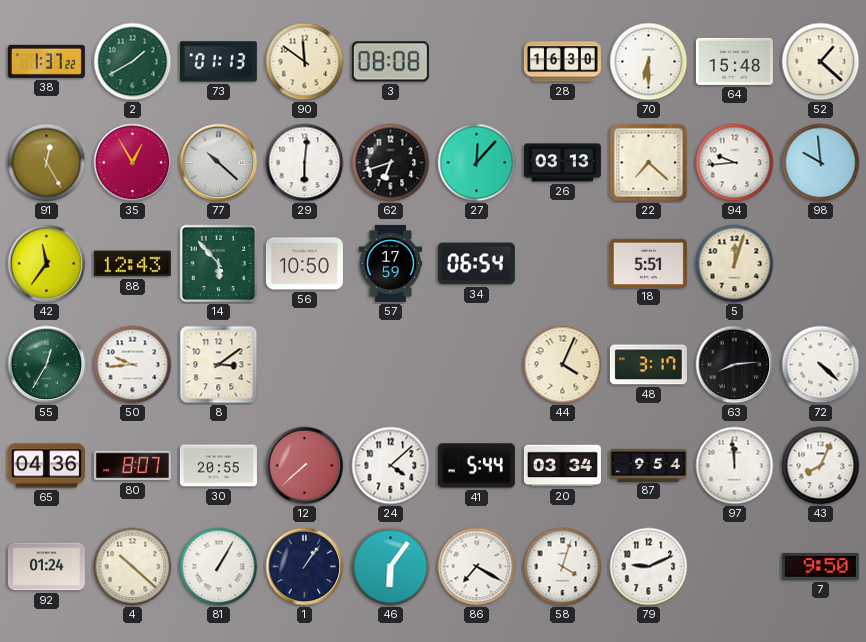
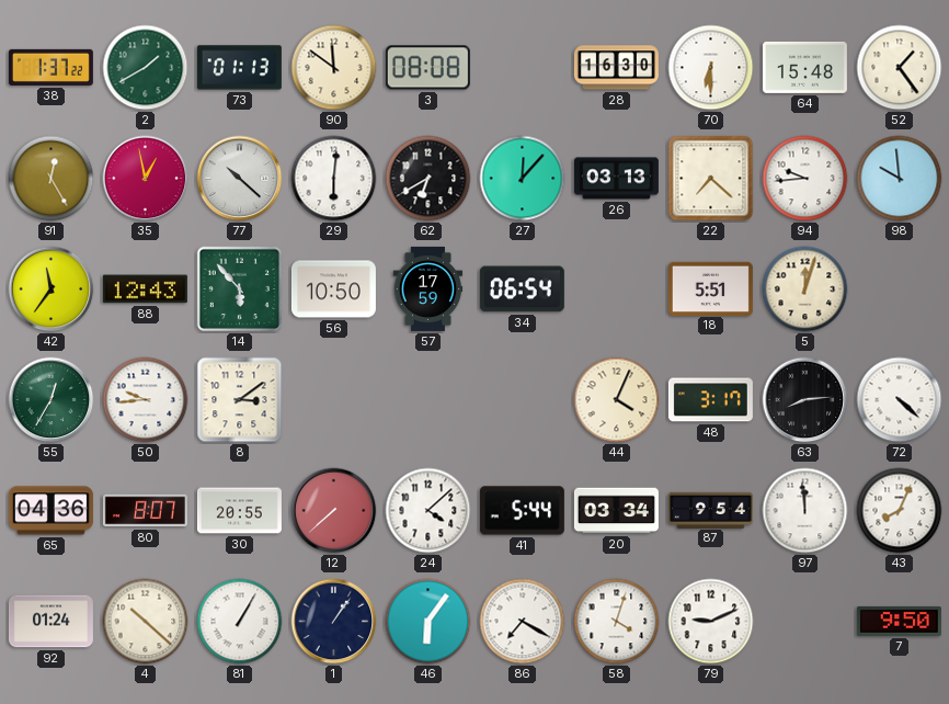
52: 1:22 -> 1:24 (900, 68)
35: 12:55 -> 12:58 (146, 179)
62: 6:42 -> 6:40 (428, 179)
